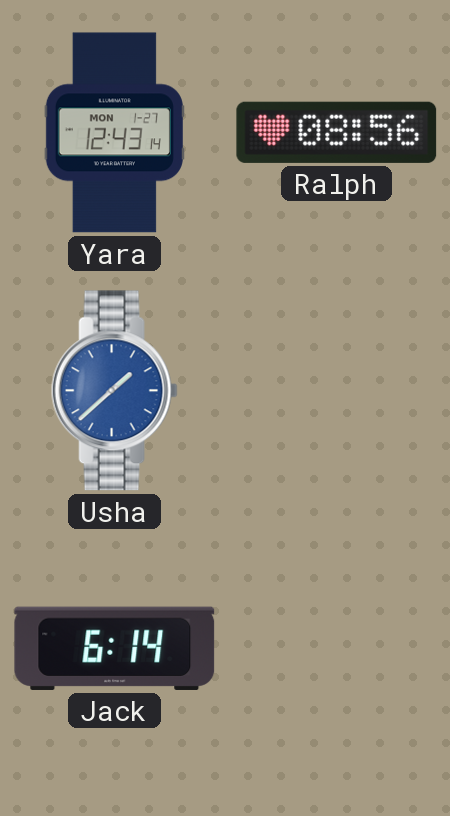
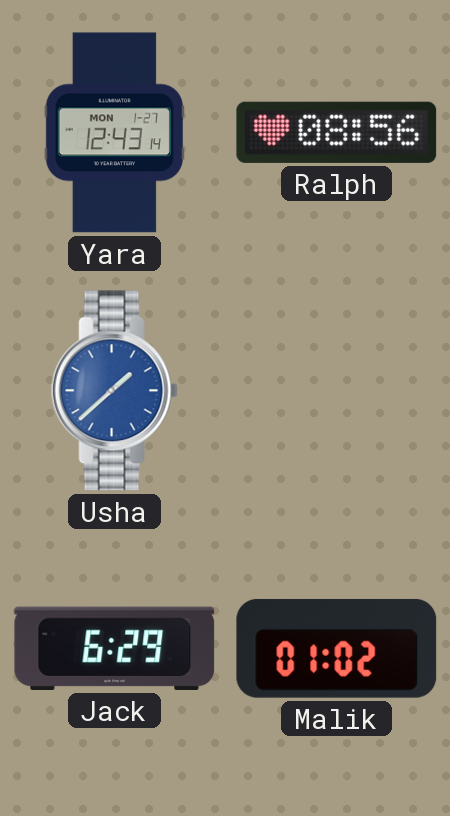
Jack: 6:14 -> 6:29 (115, 648)
Malik: none -> 01:02 (337, 648)
